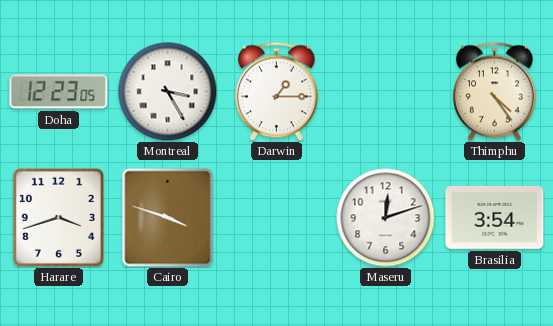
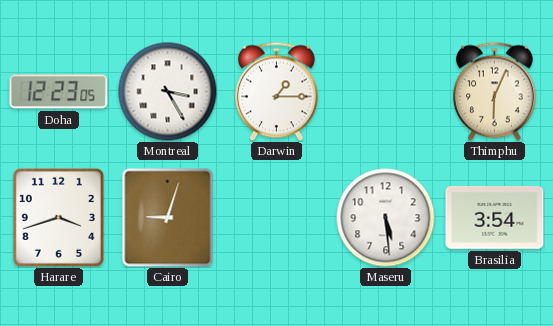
Thimphu: 4:24 -> 6:04 (495, 91)
Cairo: 3:48 -> 9:03 (168, 218)
Maseru: 12:12 -> 5:29 (386, 218)
